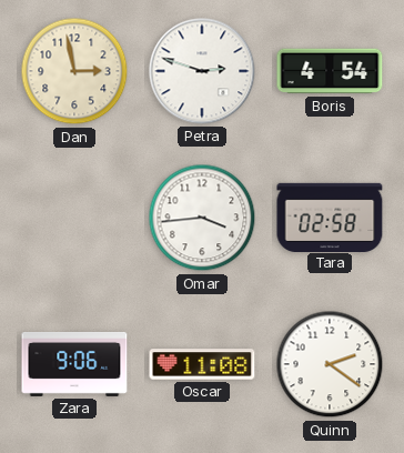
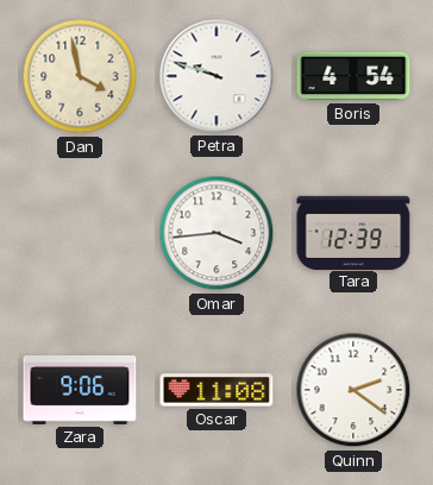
Dan: 2:58 -> 3:58 (80, 76)
Petra: 2:48 -> 9:48 (216, 76)
Tara: 02:58 -> 12:39 (353, 232)
